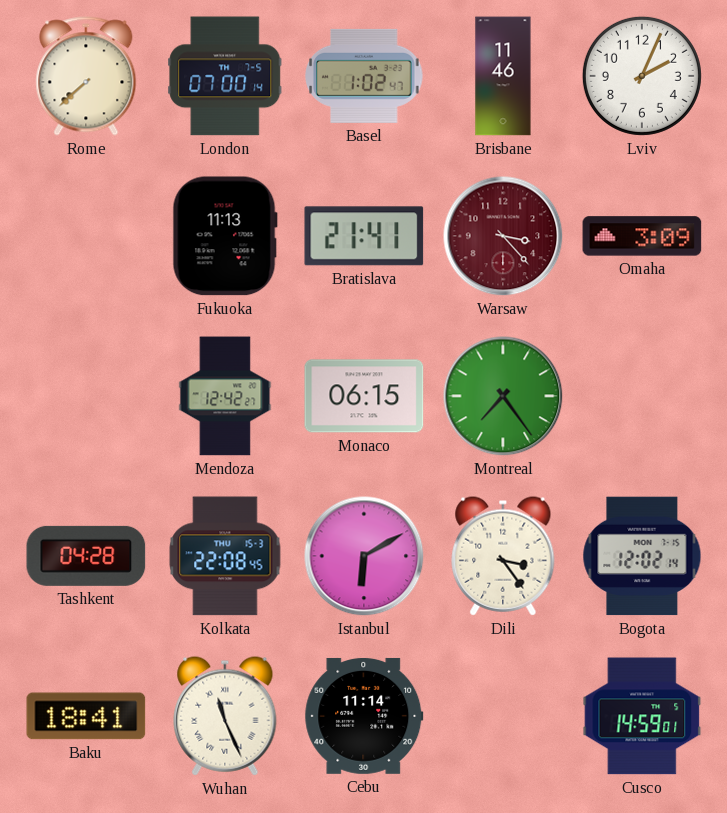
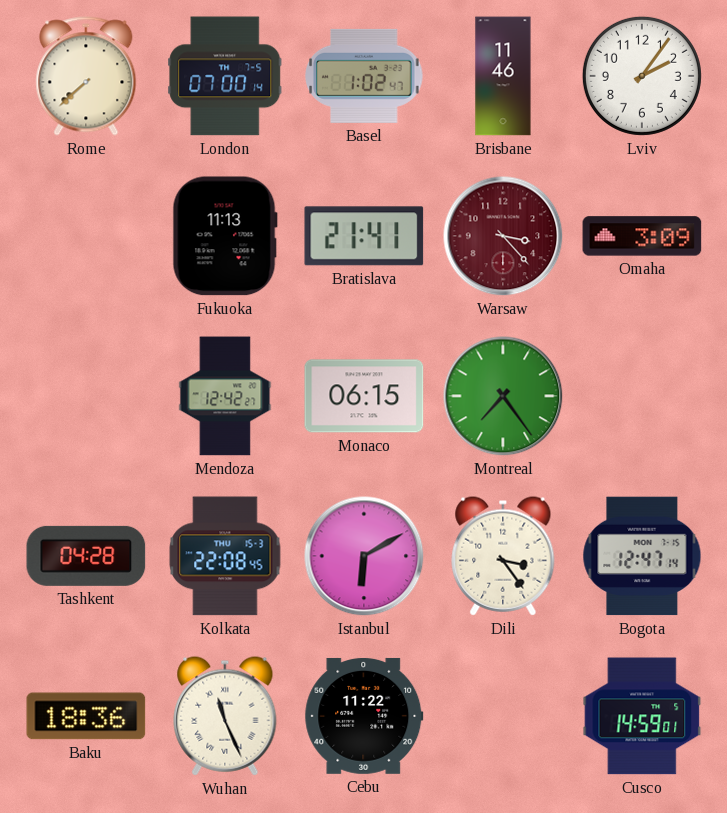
Lviv: 2:04 -> 2:06 (642, 76)
Bogota: 12:02 -> 12:47 (642, 556)
Baku: 18:41 -> 18:36 (86, 716)
Cebu: 11:14 -> 11:22 (364, 716)
